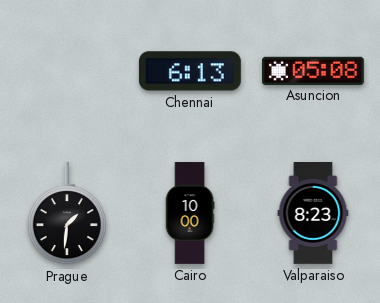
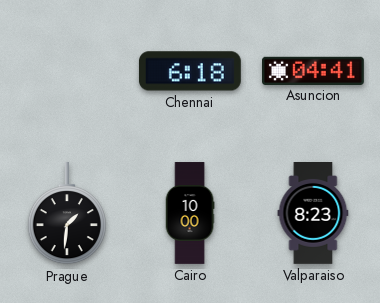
Chennai: 6:13 -> 6:18 (190, 71)
Asuncion: 05:08 -> 04:41 (314, 70)
